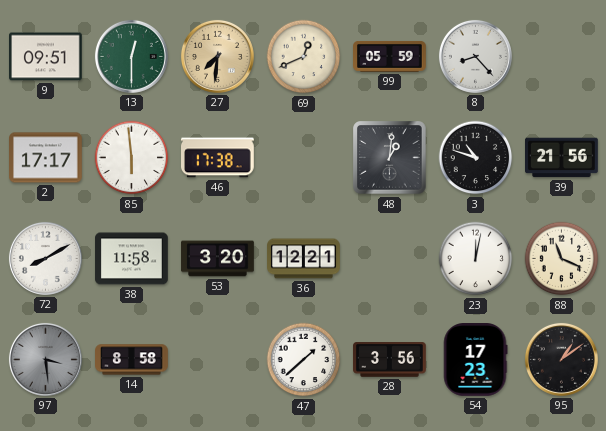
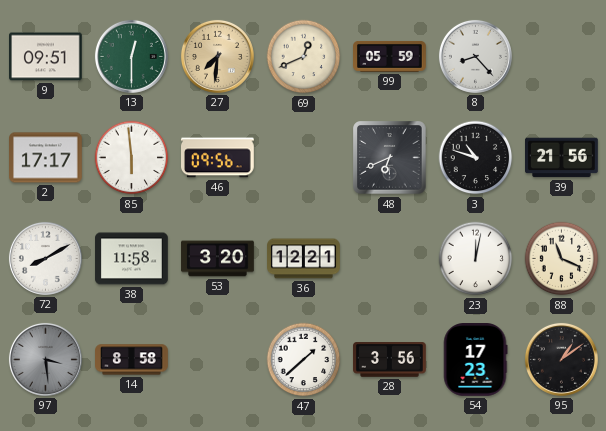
46: 17:38 -> 09:56 (218, 158)
48: 1:01 -> 6:41 (390, 158)
